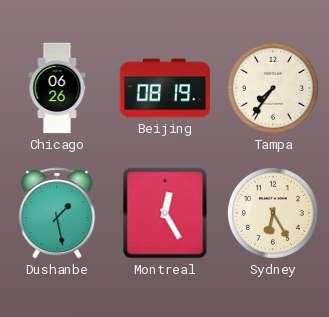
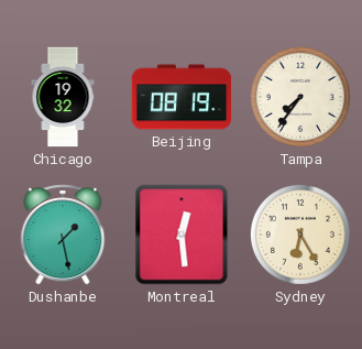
Chicago: 06:26 -> 19:32 (63, 97)
Montreal: 12:25 -> 12:29 (182, 235)
